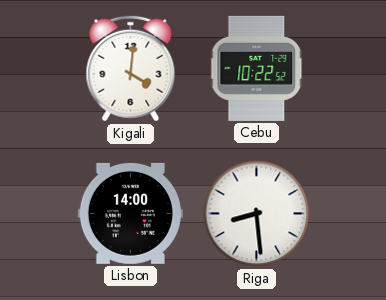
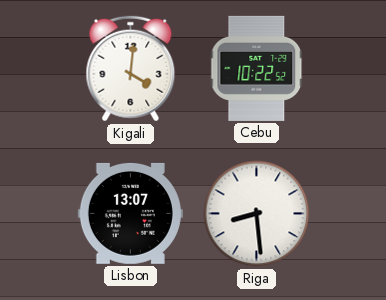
Lisbon: 14:00 -> 13:07 (130, 213)
